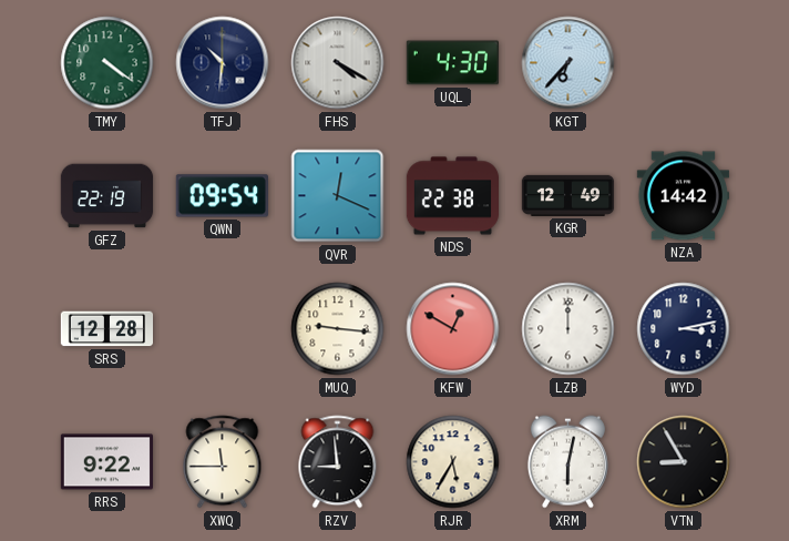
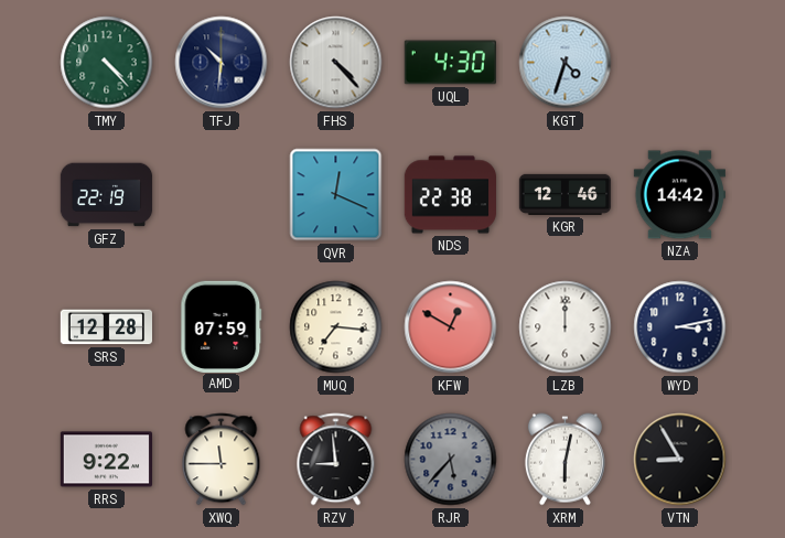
TMY: 4:21 -> 4:23 (107, 63)
FHS: 4:20 -> 4:23 (336, 63)
KGT: 6:37 -> 4:33 (566, 63)
QWN: 09:54 -> none (222, 196)
KGR: 12:49 -> 12:46 (566, 194)
AMD: none -> 07:59 (222, 326)
MUQ: 9:16 -> 7:16 (336, 327)
RJR: 5:35 -> 5:37 (451, 460)
RJR dial: cream -> grey (451, 460)
